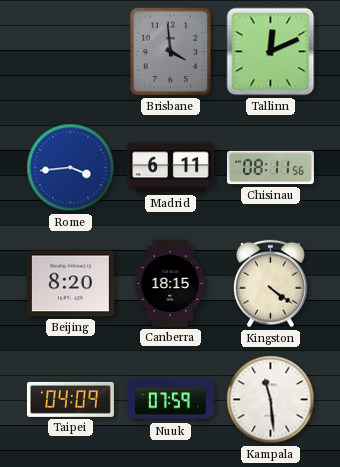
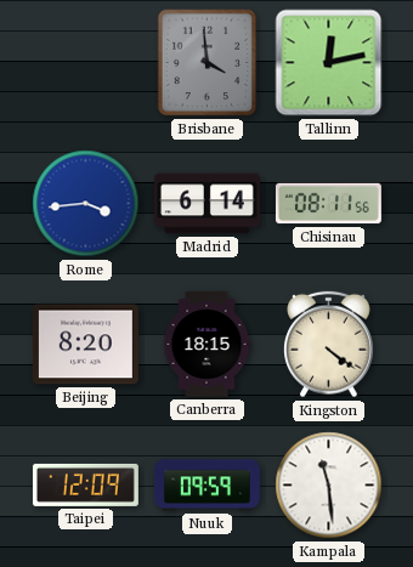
Tallinn: 12:11 -> 12:13 (329, 63)
Madrid: 6:11 -> 6:14 (206, 204)
Taipei: 04:09 -> 12:09 (85, 484)
Nuuk: 07:59 -> 09:59 (206, 486)
